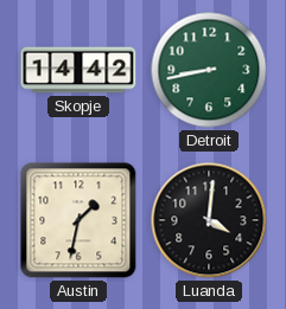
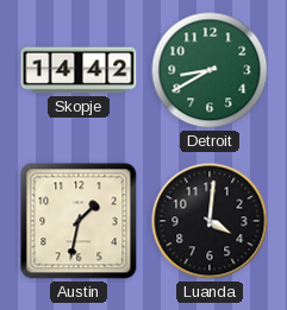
Detroit: 8:43 -> 8:40 (210, 70)
